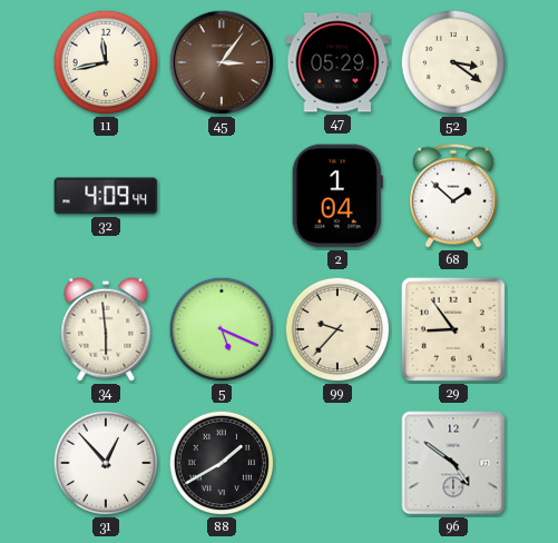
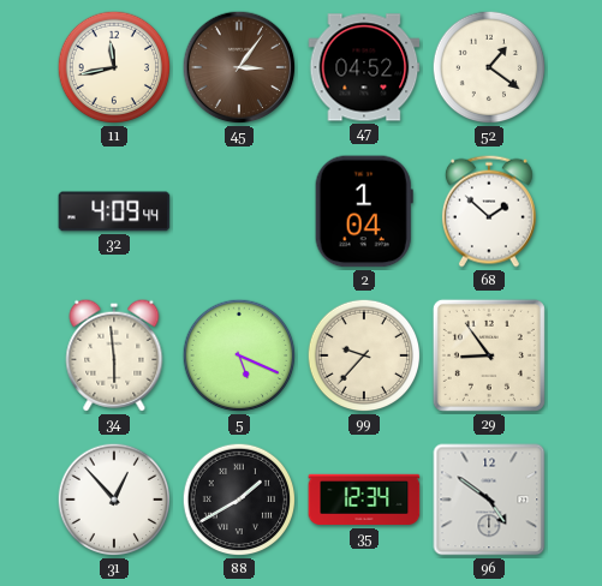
47: 05:29 -> 04:52 (364, 67)
52: 3:21 -> 1:21 (489, 67)
35: none -> 12:34 (364, 500)
